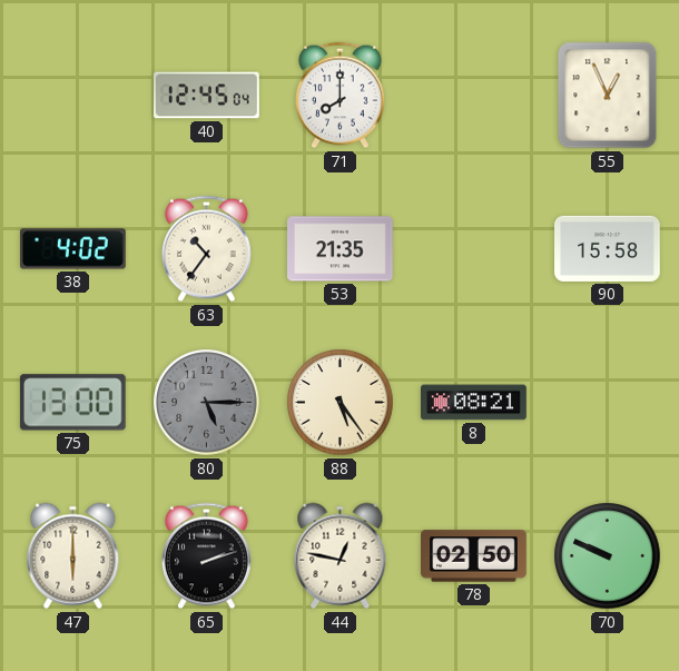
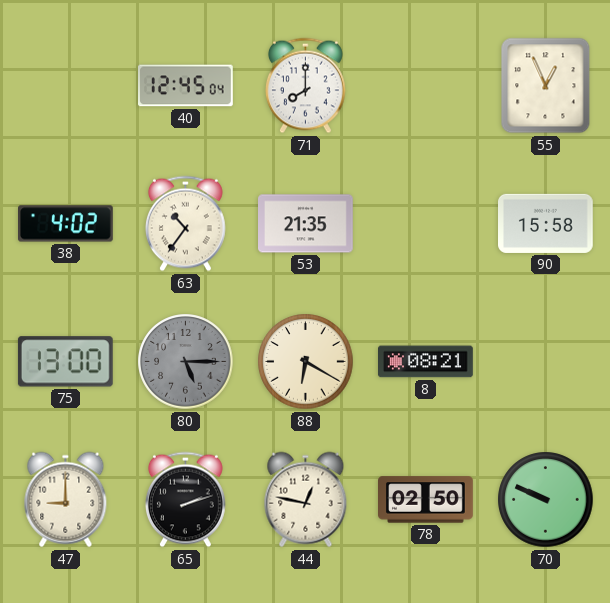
88: 5:24 -> 6:20 (306, 362)
47: 6:00 -> 9:00 (66, 500)
